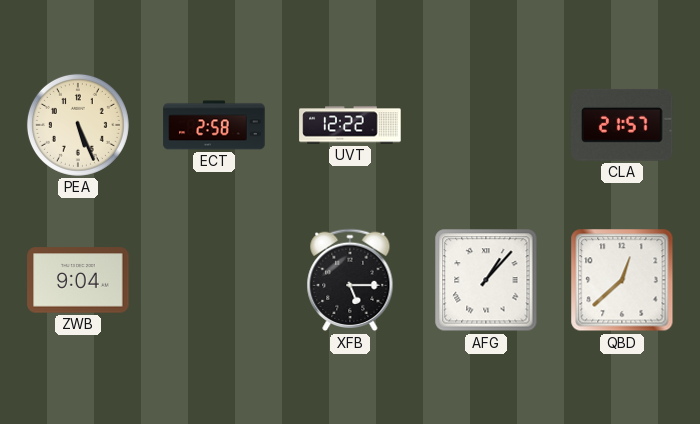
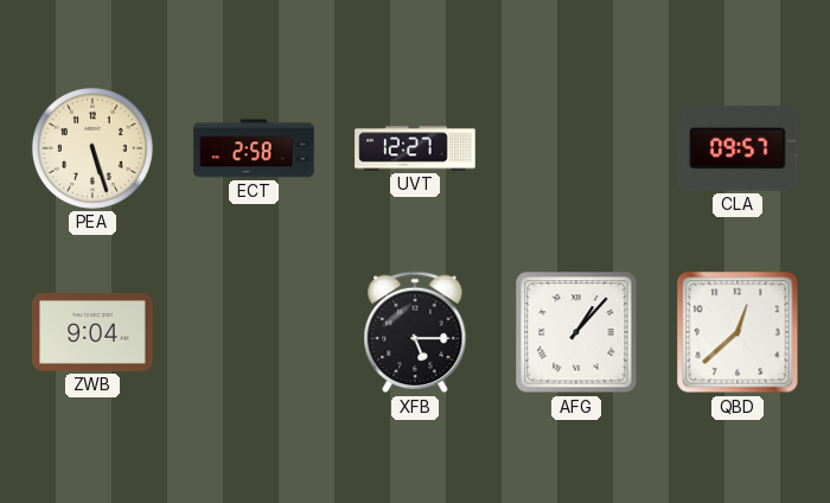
PEA: 5:26 -> 5:27 (92, 148)
UVT: 12:22 -> 12:27 (415, 148)
CLA: 21:57 -> 09:57 (738, 148)
